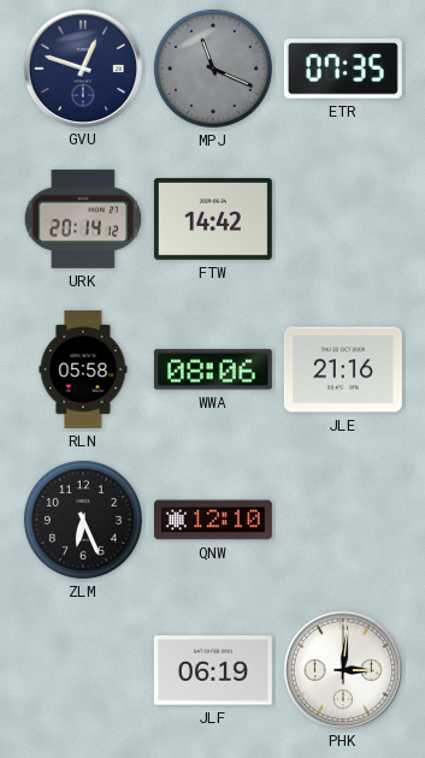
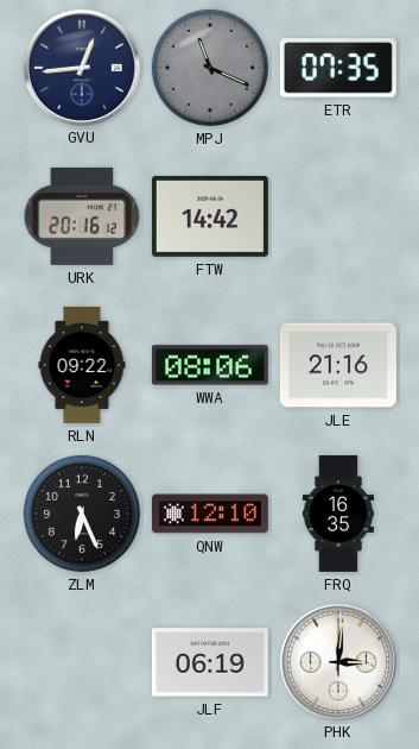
GVU: 12:48 -> 12:44 (81, 67)
URK: 20:14 -> 20:16 (82, 216)
RLN: 05:58 -> 09:22 (82, 365)
FRQ: none -> 16:35 (338, 514)
